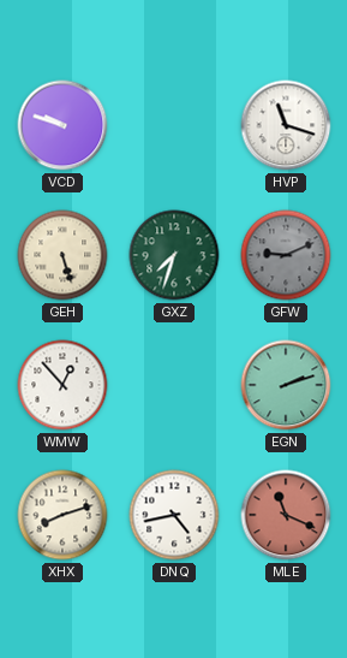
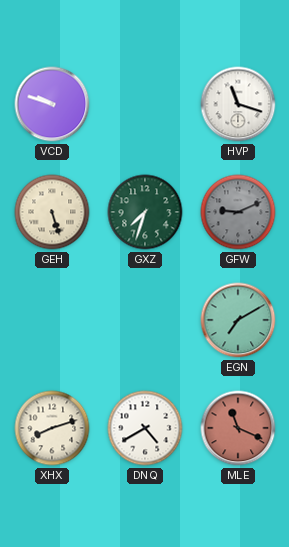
WMW: 12:53 -> none (62, 385)
EGN: 2:12 -> 7:10 (238, 320)
DNQ: 4:43 -> 4:40 (145, 428)
